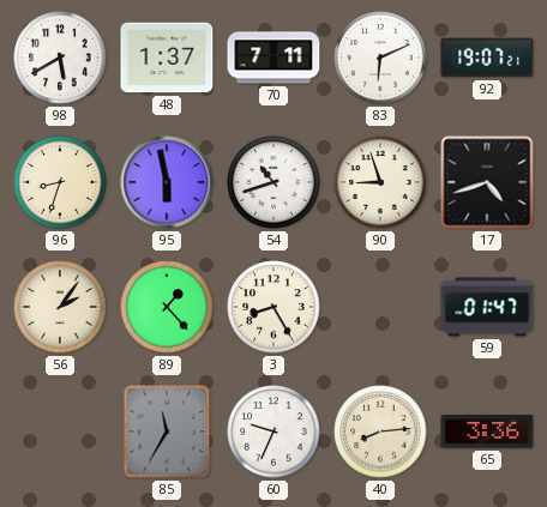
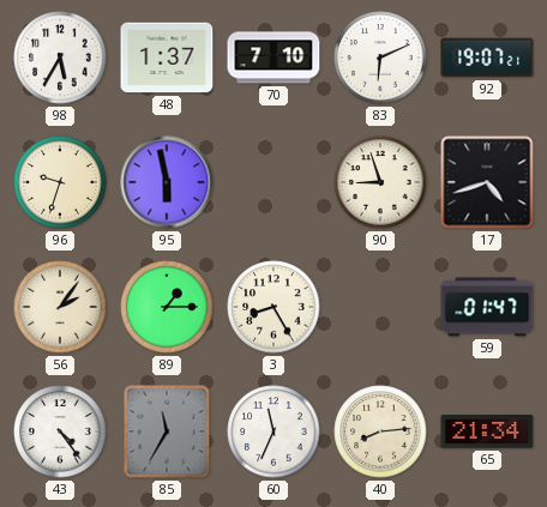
98: 5:40 -> 5:35 (60, 58)
70: 7:11 -> 7:10 (273, 58)
96: 8:33 -> 9:33 (60, 182)
54: 10:42 -> none (273, 182)
89: 1:23 -> 1:15 (167, 307)
43: none -> 4:24 (60, 431)
60: 9:34 -> 11:34 (273, 431)
65: 3:36 -> 21:34 (487, 431)
